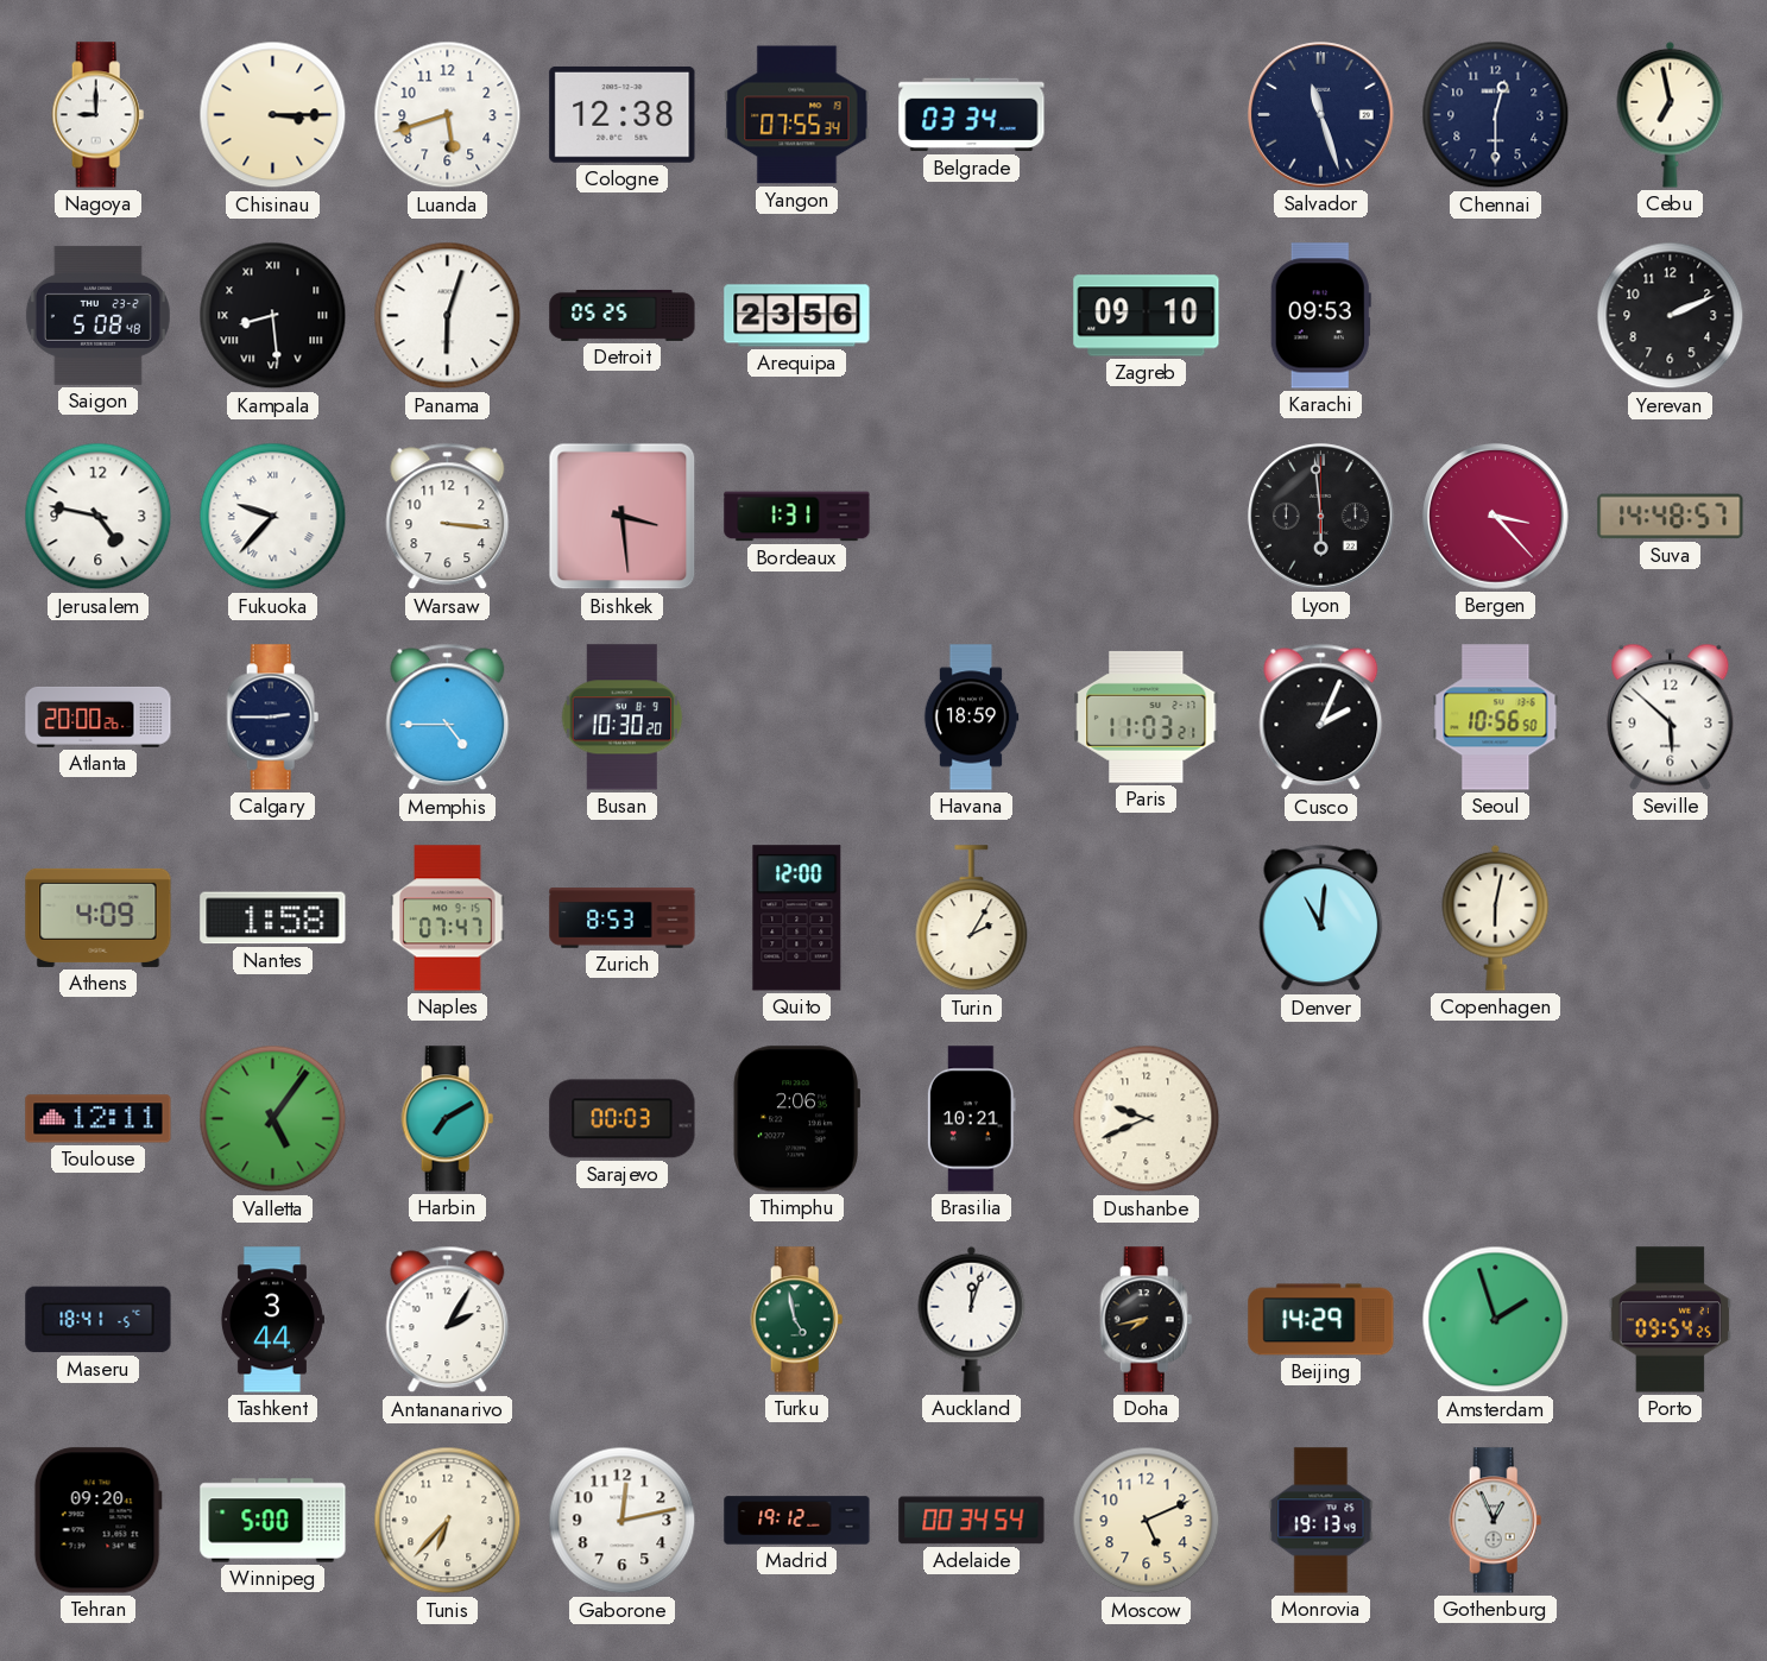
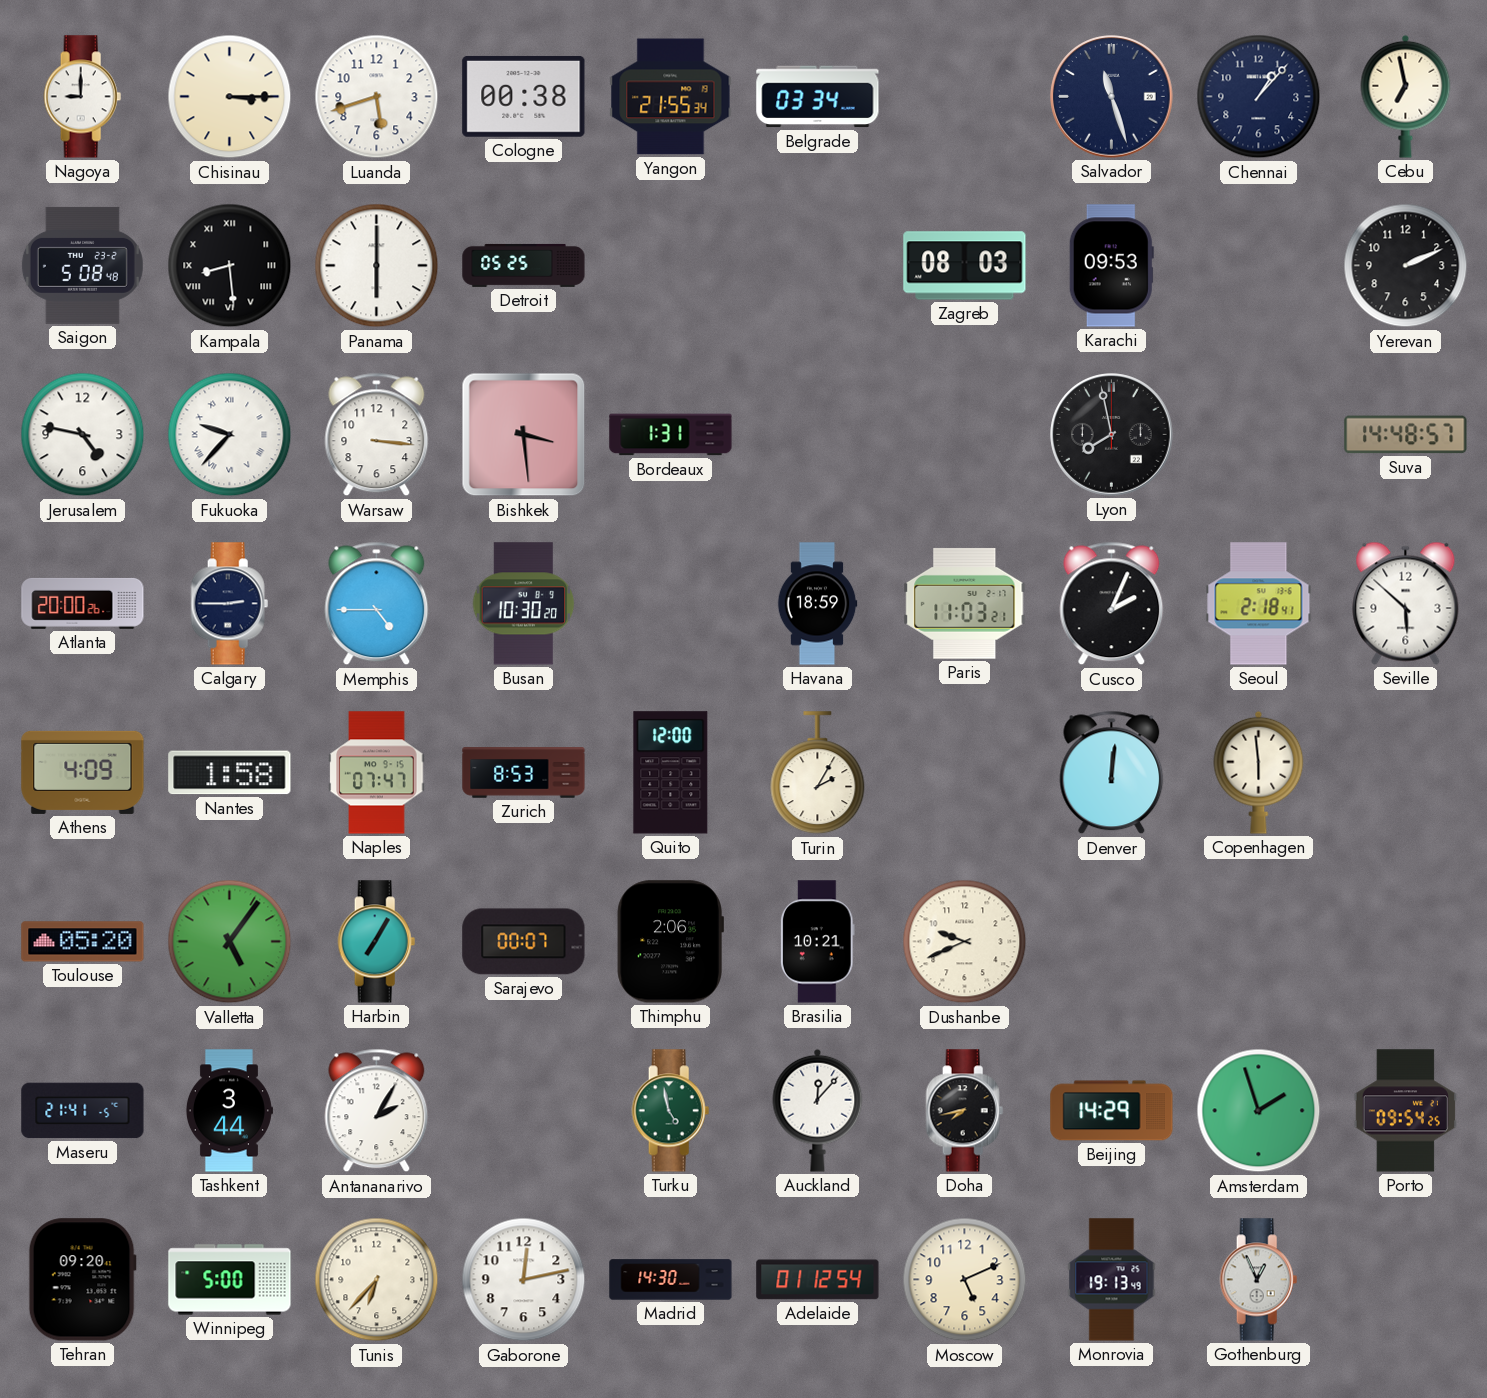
Cologne: 12:38 -> 00:38 (524, 96)
Yangon: 07:55 -> 21:55 (671, 97)
Chennai: 12:30 -> 1:07 (1259, 97)
Panama: 6:03 -> 6:00 (377, 266)
Arequipa: 23:56 -> none (797, 316)
Zagreb: 09:10 -> 08:03 (965, 266)
Lyon: 5:59 -> 7:58 (1112, 435)
Bergen: 3:23 -> none (1496, 517)
Seoul: 10:56 -> 2:18 (1259, 604)
Denver: 11:01 -> 12:01 (1112, 773)
Copenhagen: 6:02 -> 5:59 (1259, 772)
Toulouse: 12:11 -> 05:20 (83, 942)
Harbin: 7:10 -> 7:05 (377, 942)
Sarajevo: 00:03 -> 00:07 (524, 942)
Maseru: 18:41 -> 21:41 (83, 1111)
Auckland: 12:03 -> 12:07 (818, 1110)
Madrid: 19:12 -> 14:30 (671, 1280)
Adelaide: 00:34 -> 01:12 (818, 1280)
